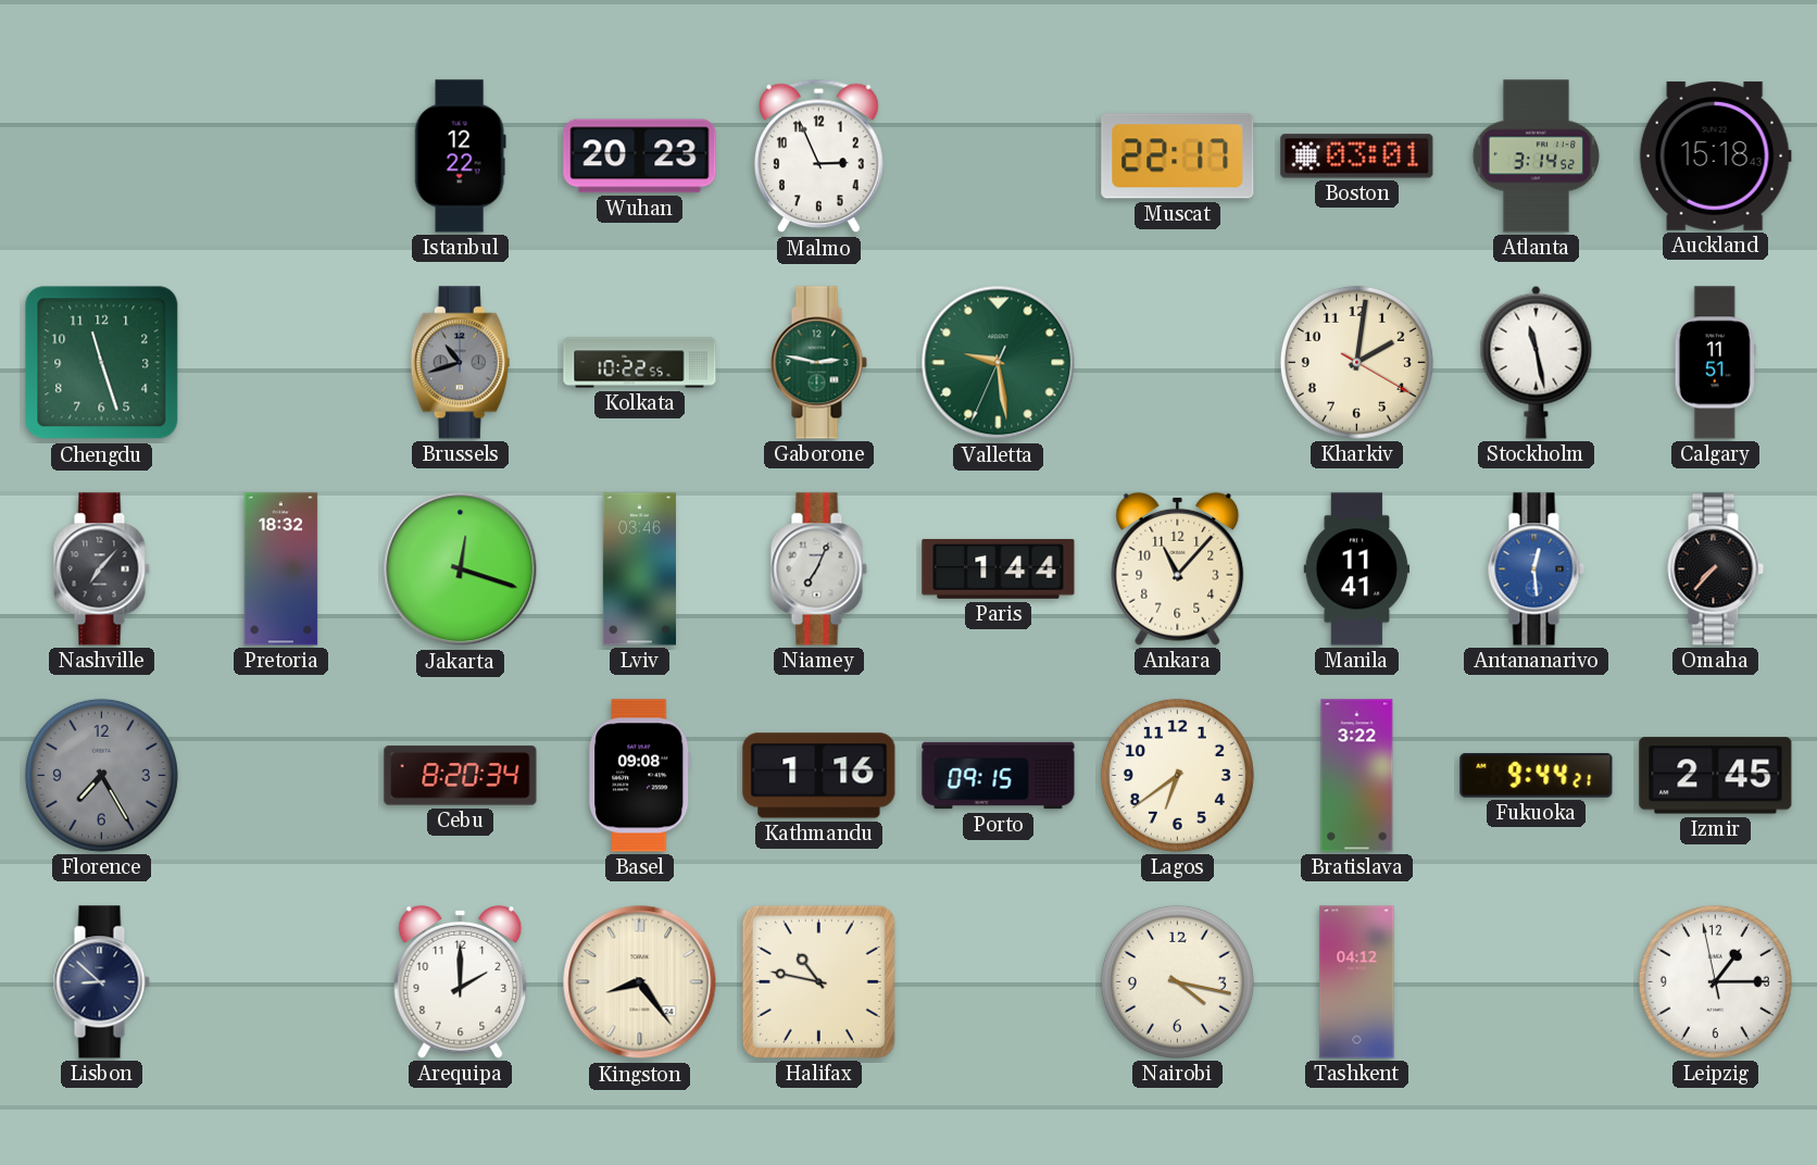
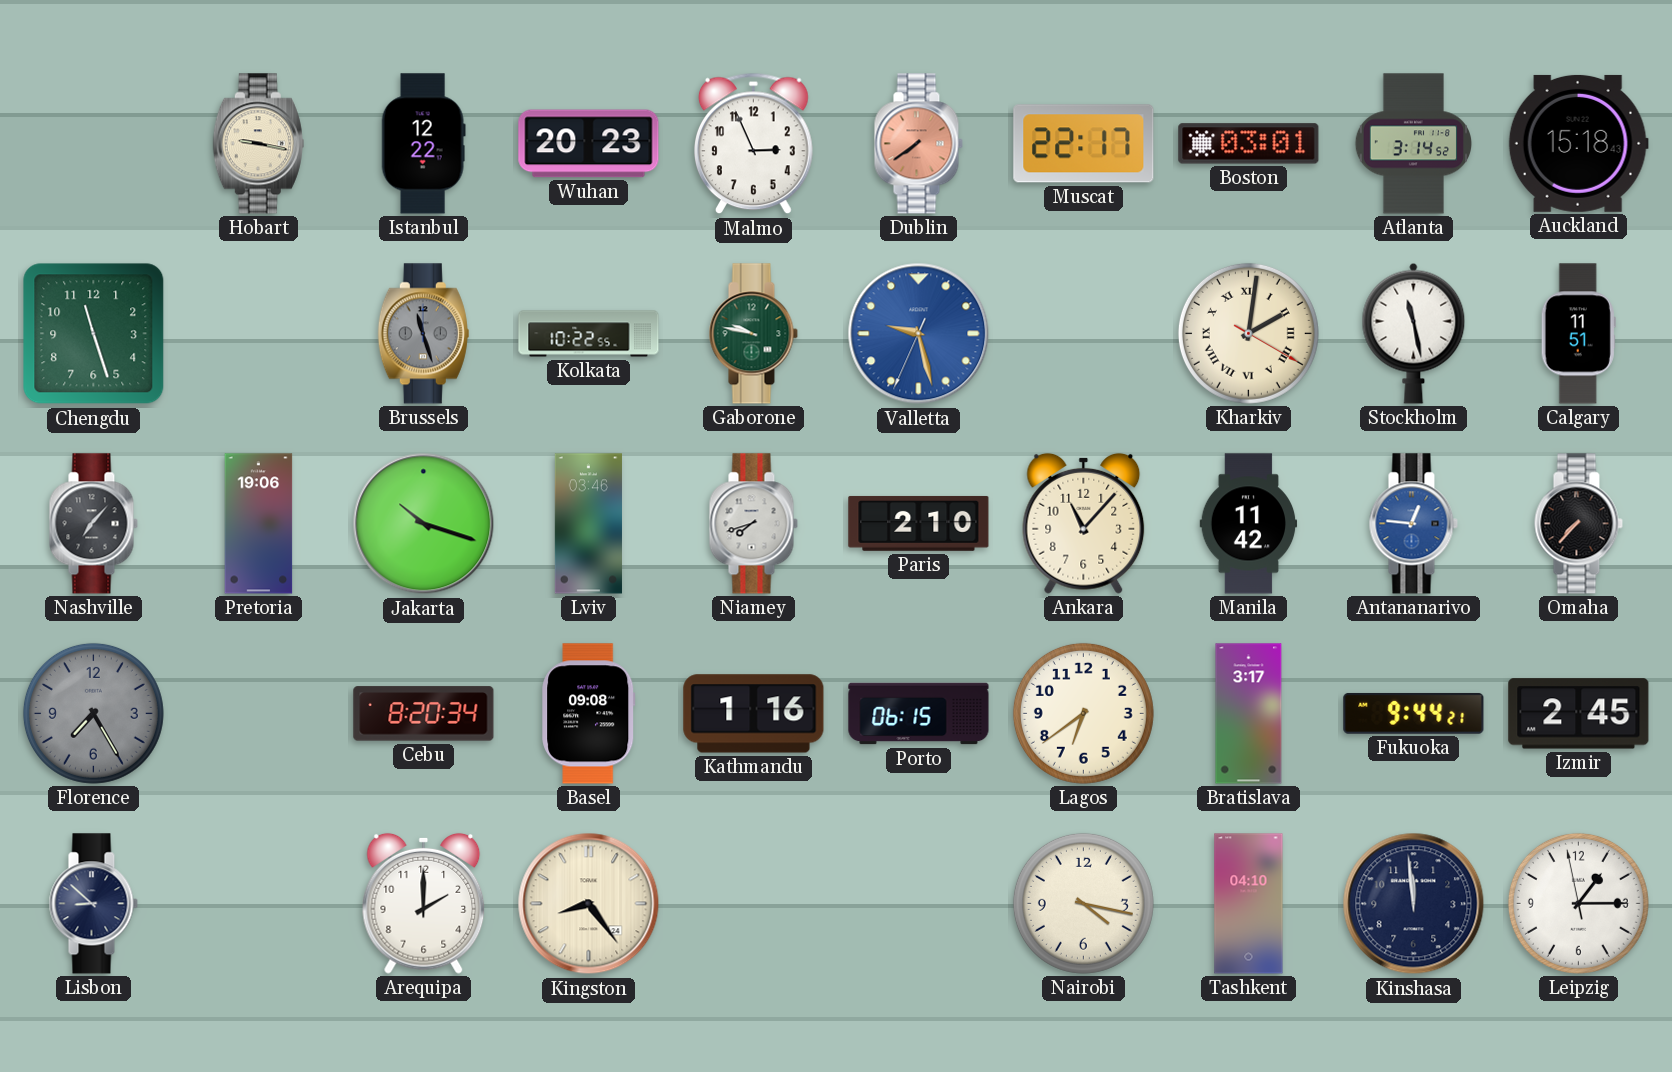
Hobart: none -> 9:17 (258, 144)
Dublin: none -> 7:39 (918, 144)
Brussels: 10:42 -> 11:27 (423, 334)
Gaborone: 2:47 -> 9:47 (753, 334)
Valletta: 9:28 -> 9:27 (919, 334)
Valletta dial: green -> blue (919, 334)
Kharkiv numerals: Arabic -> Roman (1248, 333)
Pretoria: 18:32 -> 19:06 (259, 524)
Jakarta: 12:18 -> 10:18 (424, 524)
Niamey: 7:04 -> 7:42 (753, 524)
Paris: 1:44 -> 2:10 (919, 523)
Manila: 11:41 -> 11:42 (1249, 524)
Antananarivo: 12:29 -> 12:46 (1413, 524)
Porto: 09:15 -> 06:15 (919, 714)
Bratislava: 3:22 -> 3:17 (1249, 714)
Halifax: 10:47 -> none (818, 981)
Tashkent: 04:12 -> 04:10 (1249, 904)
Kinshasa: none -> 11:59 (1414, 904)
